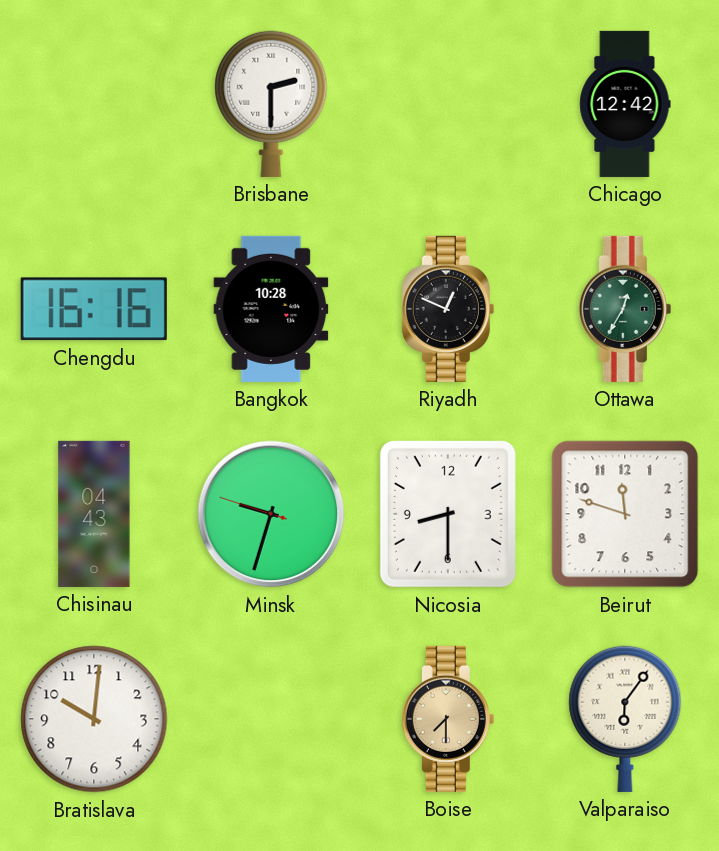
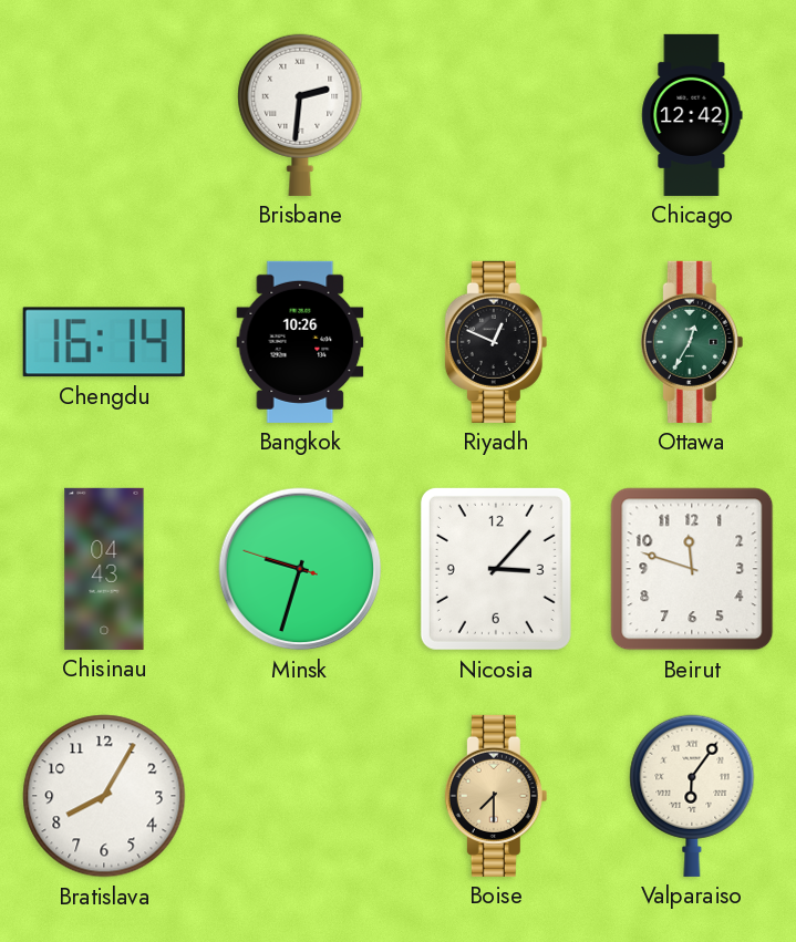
Brisbane: 2:30 -> 2:31 (300, 115)
Chengdu: 16:16 -> 16:14 (104, 342)
Bangkok: 10:28 -> 10:26 (300, 342)
Nicosia: 8:30 -> 3:07 (496, 569)
Bratislava: 10:01 -> 8:05 (104, 796)
